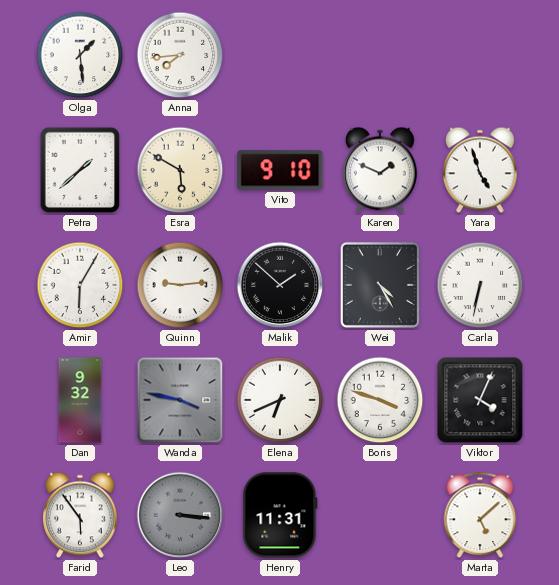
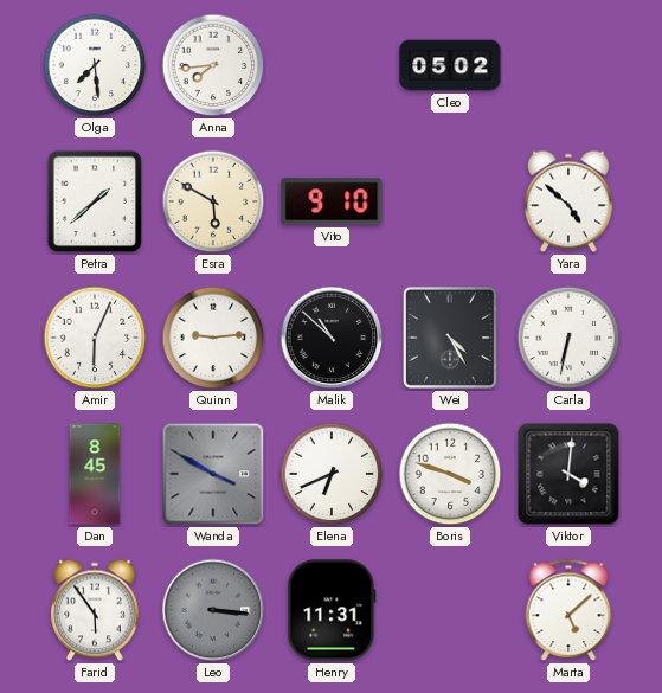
Olga: 1:29 -> 7:29 (95, 65)
Cleo: none -> 05:02 (450, 65)
Karen: 1:49 -> none (380, 170)
Yara: 4:57 -> 4:52 (568, 201)
Amir: 6:05 -> 6:04 (95, 338)
Malik: 1:52 -> 10:52 (332, 338)
Dan: 9:32 -> 8:45 (95, 474)
Wanda: 3:47 -> 3:50 (213, 474)
Viktor: 4:04 -> 4:01 (568, 474)
